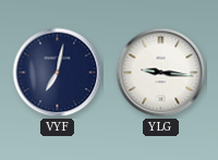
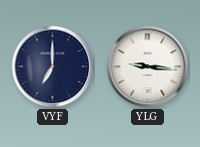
VYF: 7:02 -> 7:00 (53, 67)
